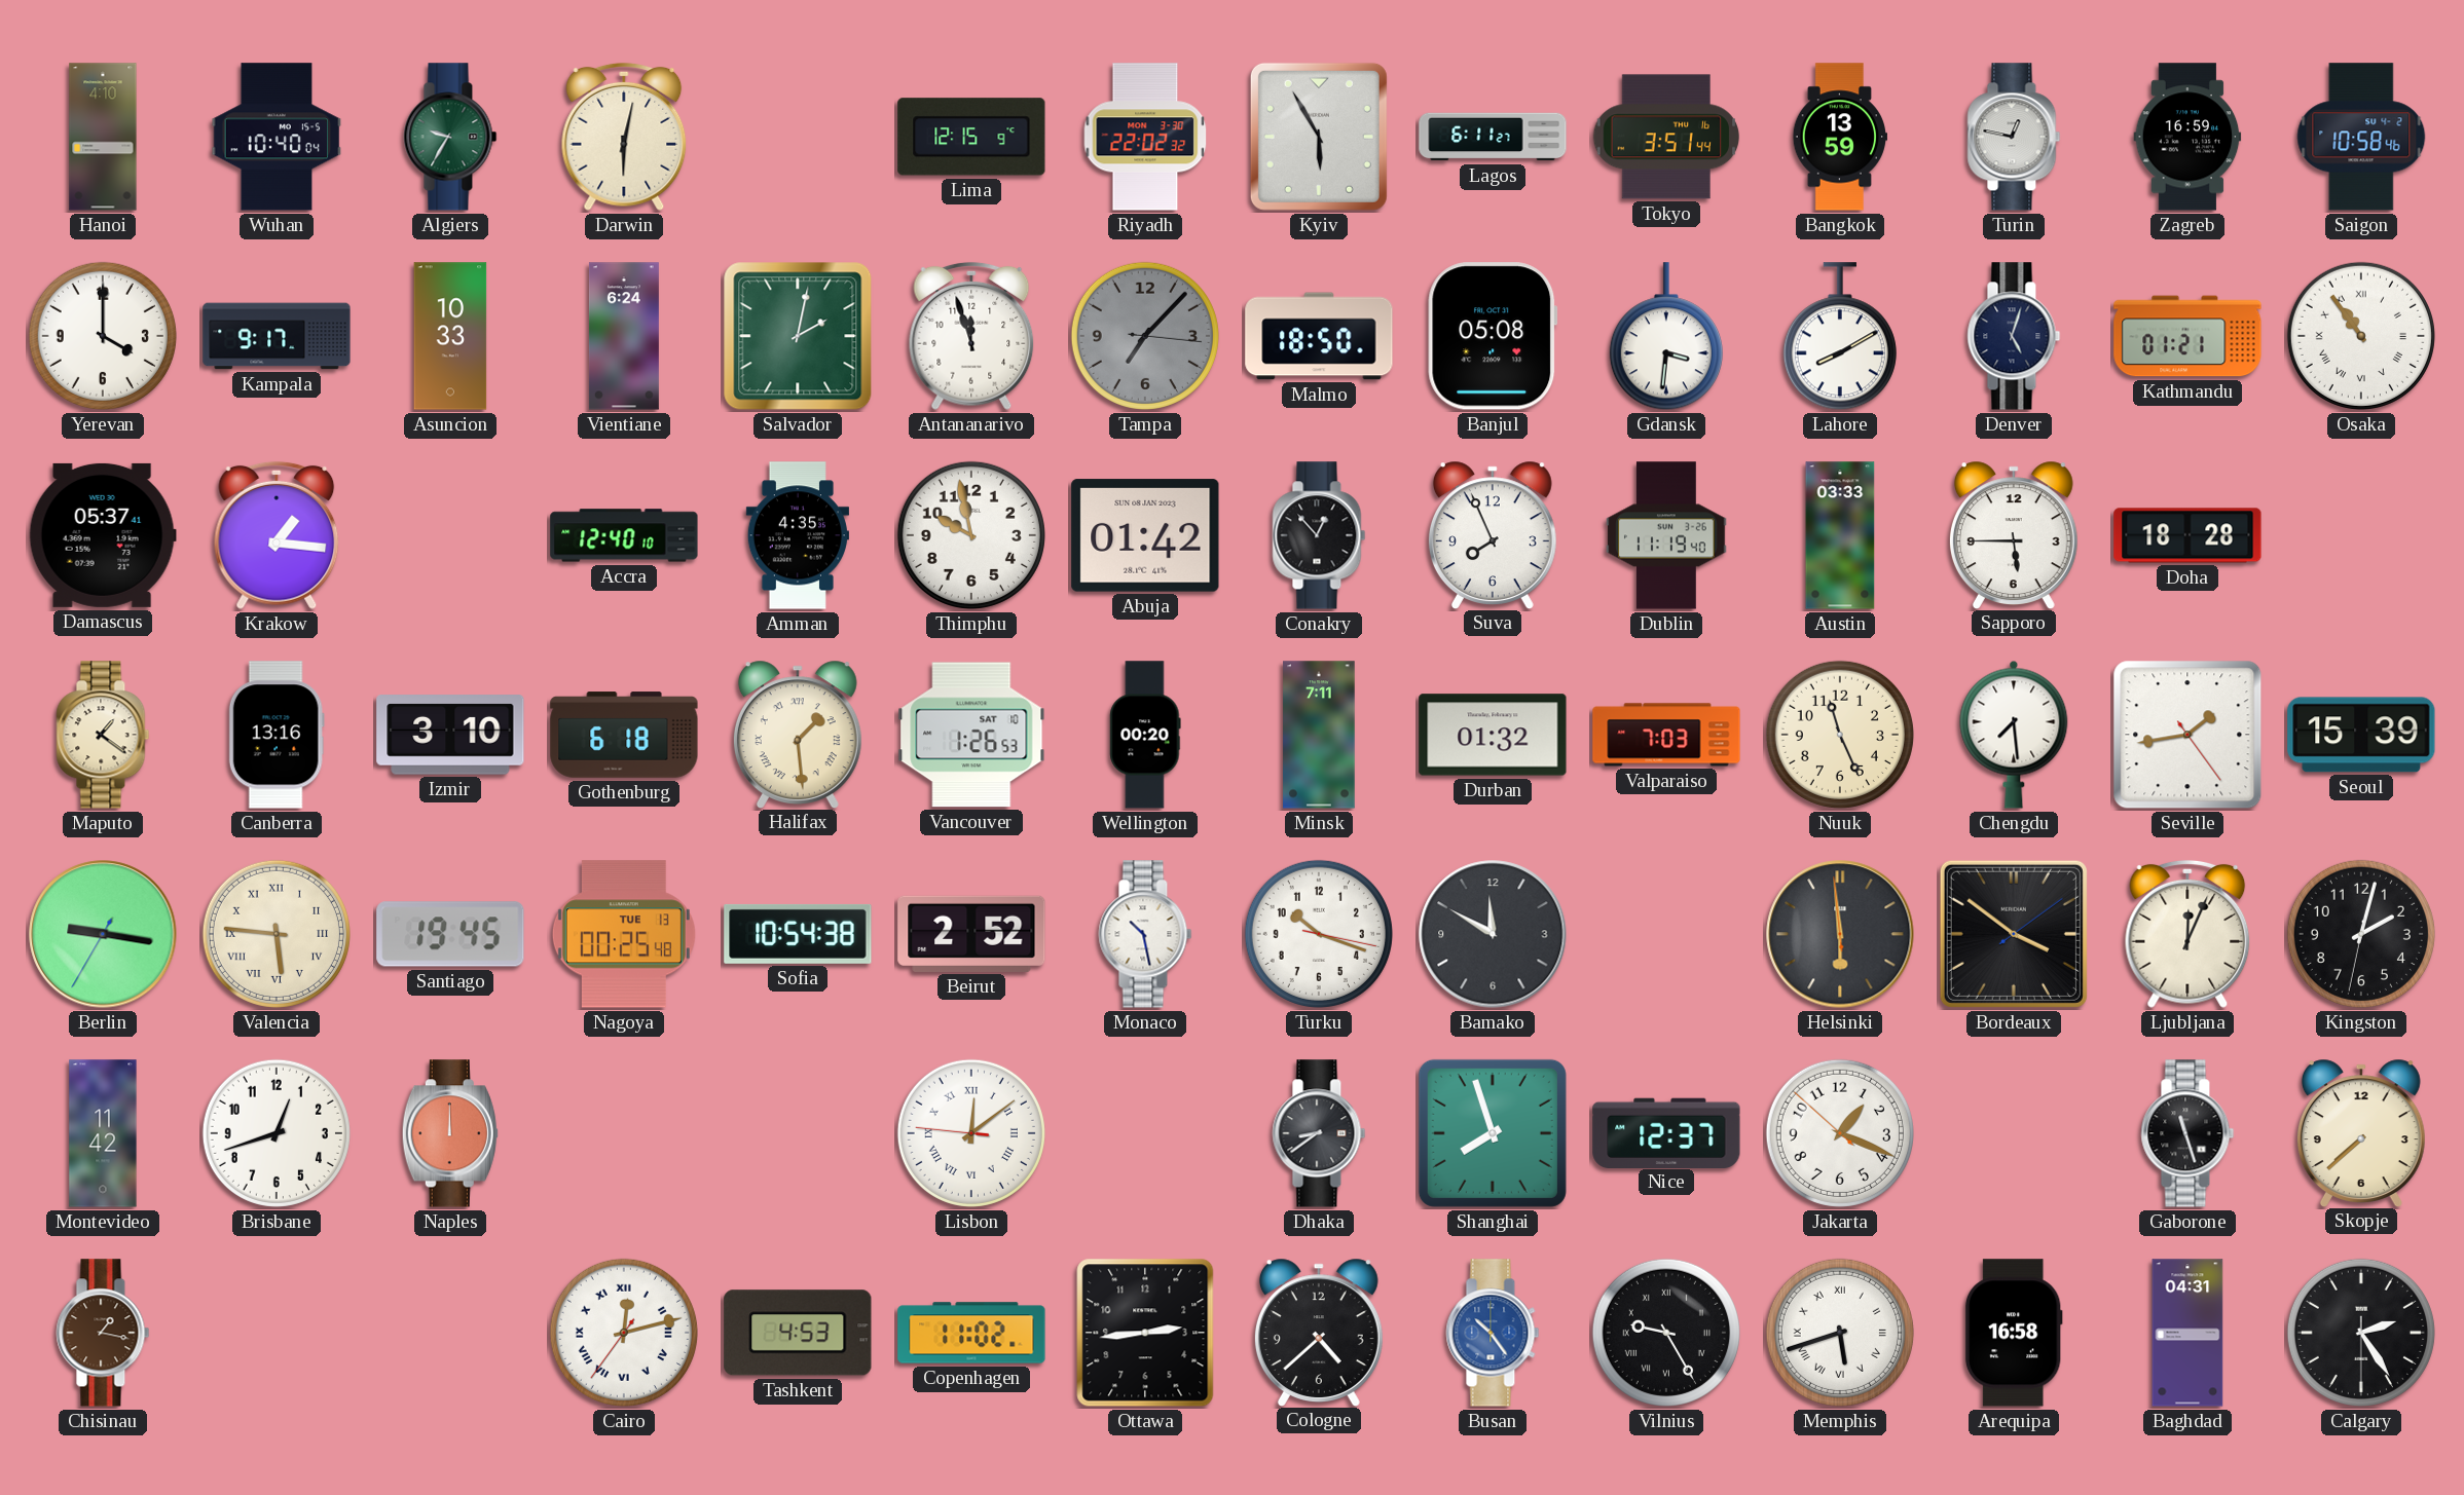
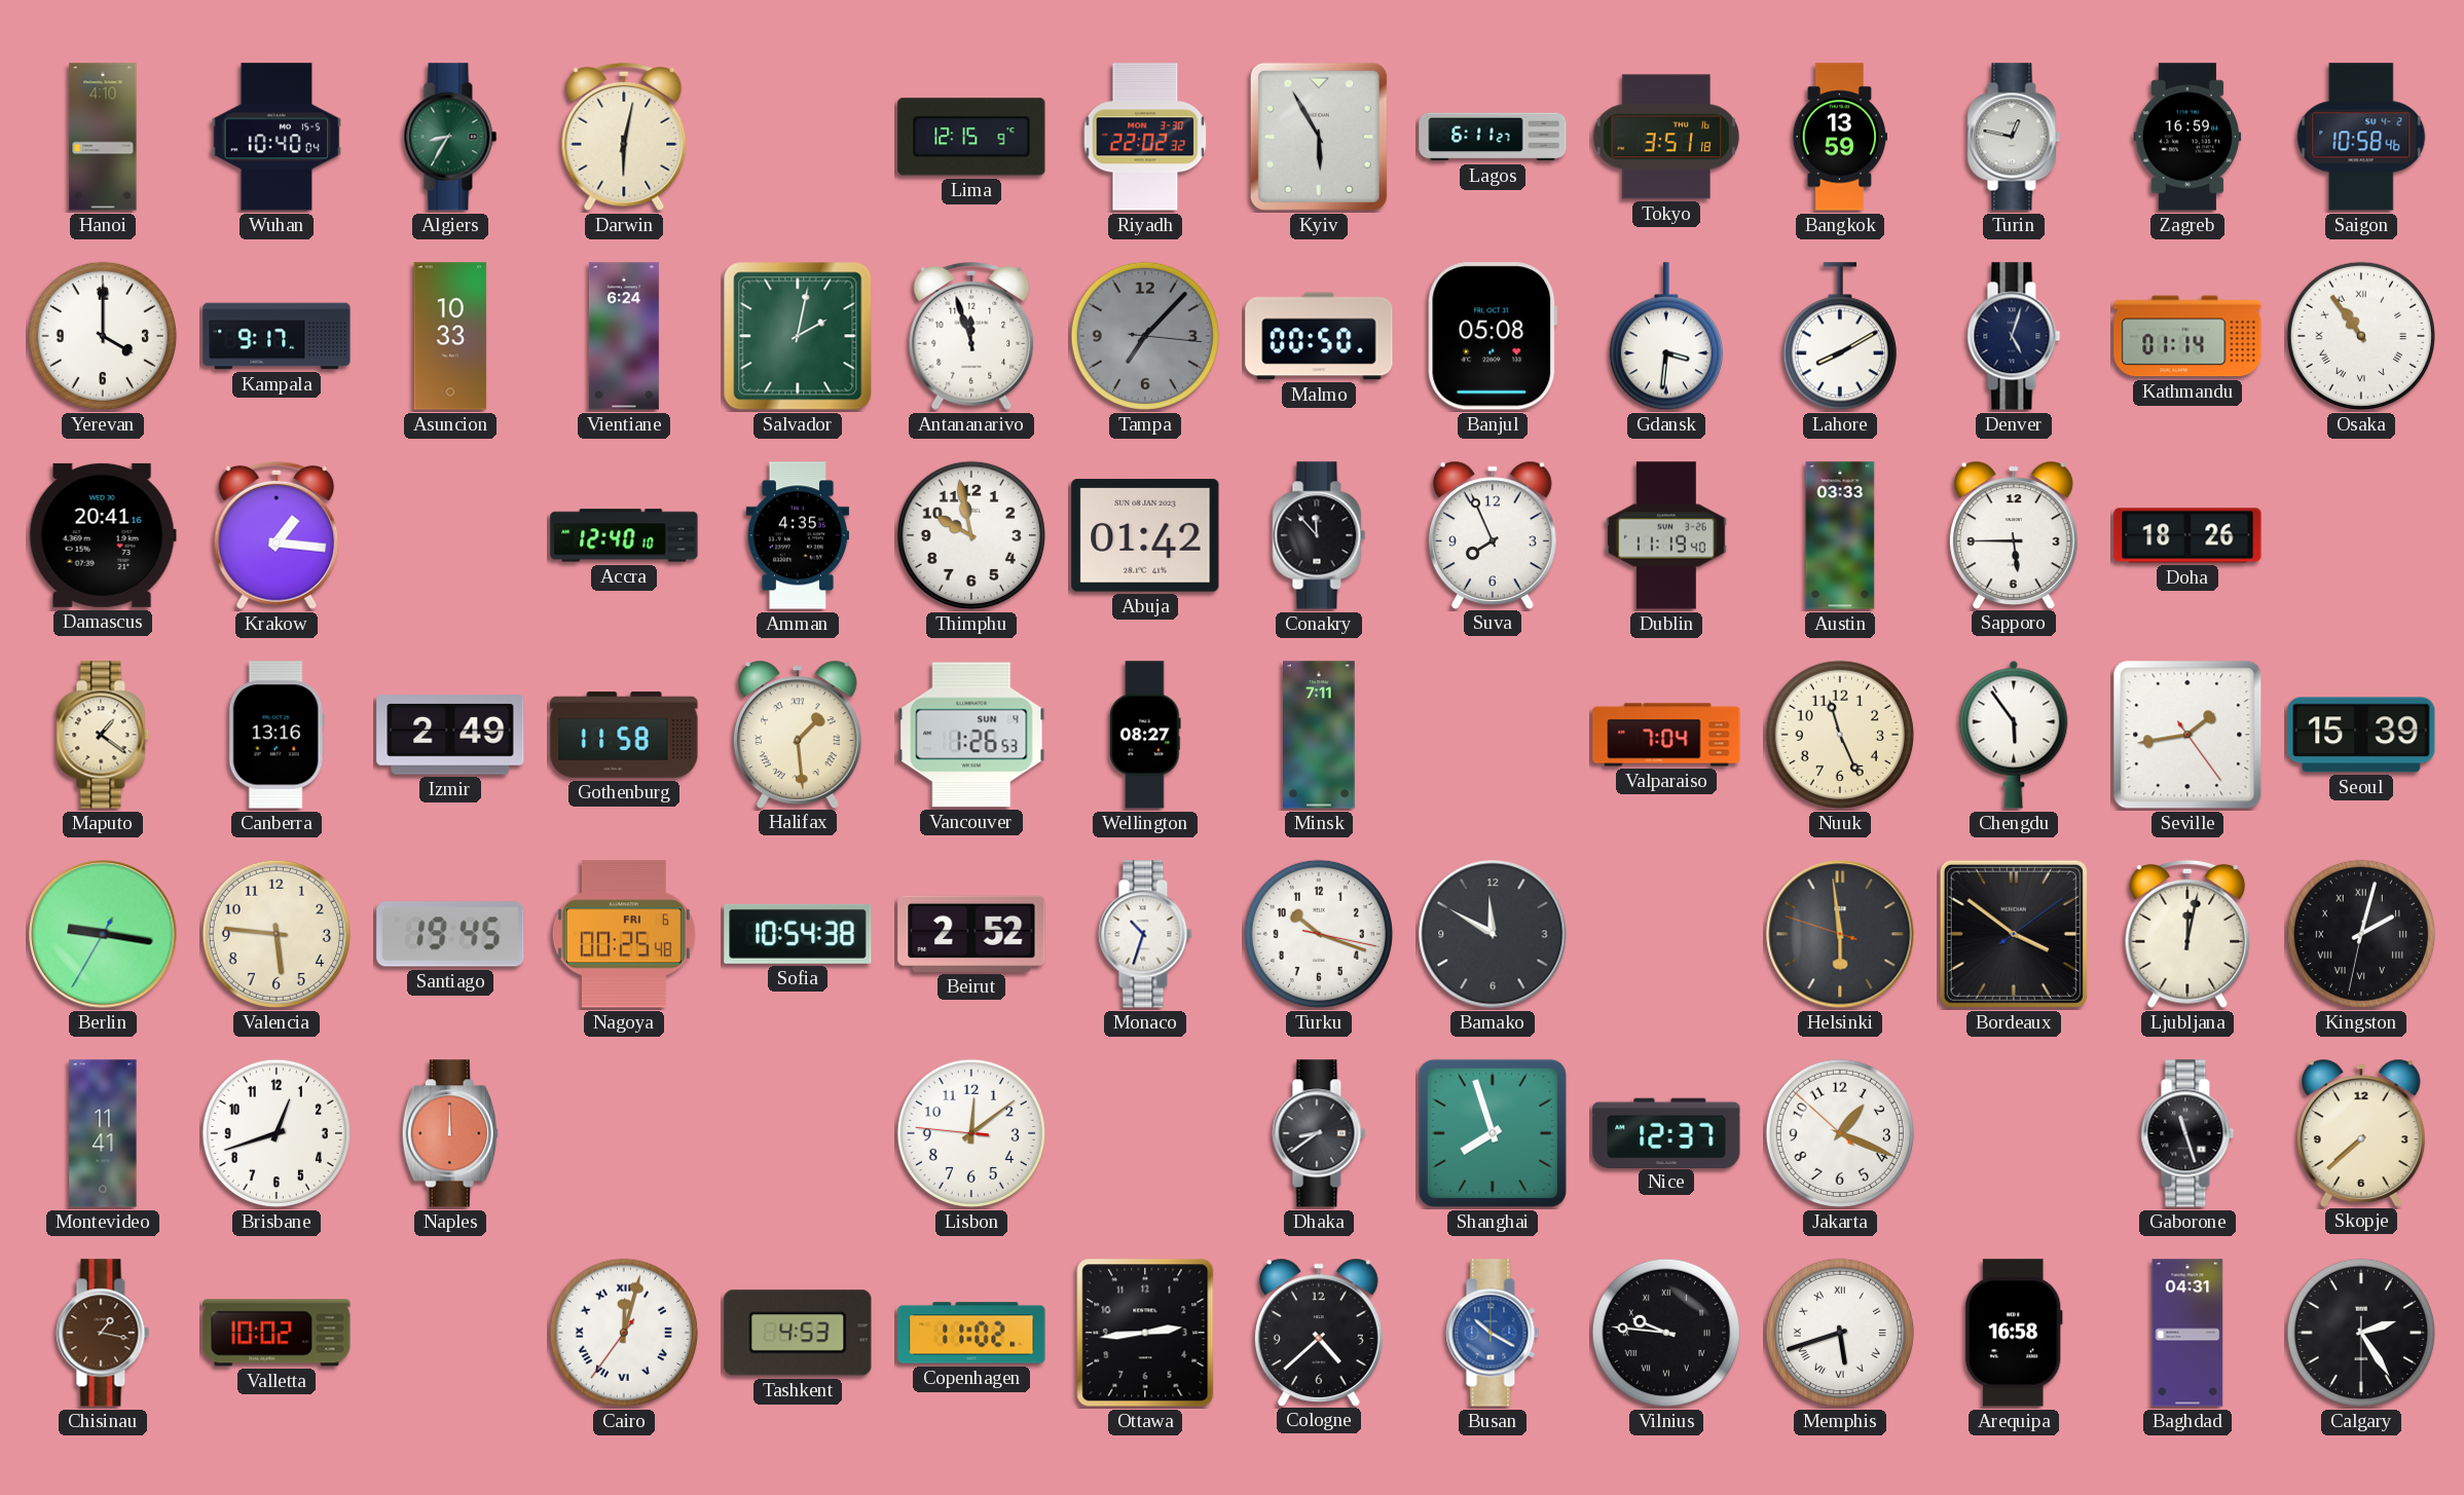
Algiers: 9:35 -> 8:35 (450, 137)
Tokyo: 3:51:44 -> 3:51:18 (1666, 137)
Malmo: 18:50 -> 00:50 (1319, 336)
Kathmandu: 01:21 -> 01:14 (2187, 336)
Damascus: 05:37 -> 20:41 (103, 535)
Conakry: 12:53 -> 11:53 (1319, 535)
Doha: 18:28 -> 18:26 (2187, 535)
Izmir: 3:10 -> 2:49 (450, 735)
Gothenburg: 6:18 -> 11:58 (624, 735)
Vancouver date: SAT 10 -> SUN 4 (971, 735)
Wellington: 00:20 -> 08:27 (1145, 735)
Durban: 01:32 -> none (1493, 735)
Valparaiso: 7:03 -> 7:04 (1666, 735)
Chengdu: 7:29 -> 5:54 (2014, 735)
Valencia numerals: Roman -> Arabic (277, 934)
Nagoya date: TUE 13 -> FRI 6 (624, 934)
Monaco: 10:28 -> 10:33 (1145, 934)
Helsinki: 5:58:59 -> 5:58:48 (1840, 934)
Ljubljana: 12:04 -> 12:02 (2187, 934)
Kingston numerals: Arabic -> Roman (2361, 934)
Montevideo: 11:42 -> 11:41 (103, 1133)
Lisbon numerals: Roman -> Arabic (971, 1133)
Valletta: none -> 10:02 (277, 1333)
Cairo: 12:12 -> 12:02 (624, 1333)
Busan: 10:24 -> 10:20 (1493, 1333)
Vilnius: 9:25 -> 9:46 (1666, 1333)
